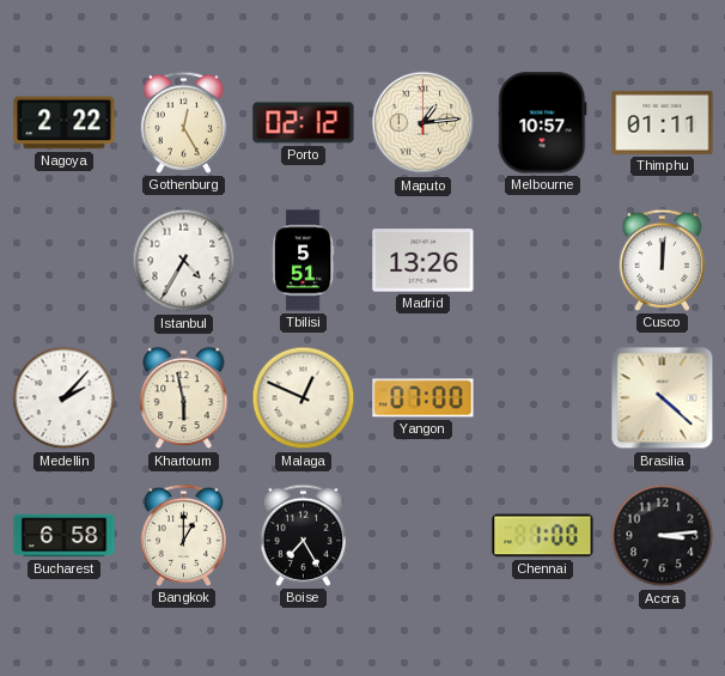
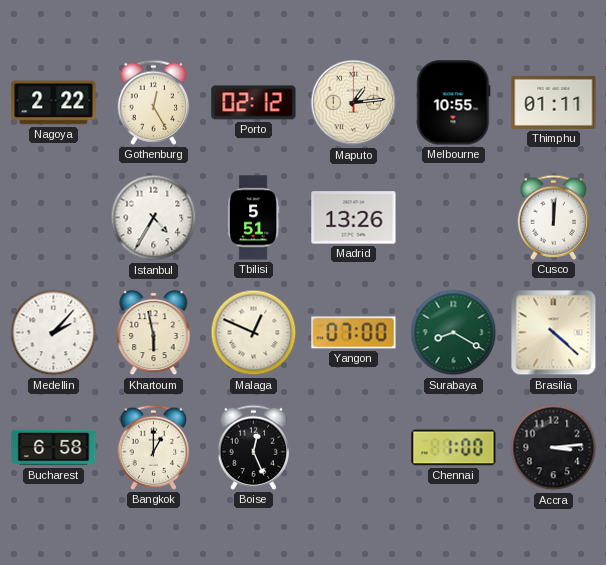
Melbourne: 10:57 -> 10:55 (454, 103)
Surabaya: none -> 8:20 (454, 333)
Boise: 7:25 -> 12:26 (253, 447)
